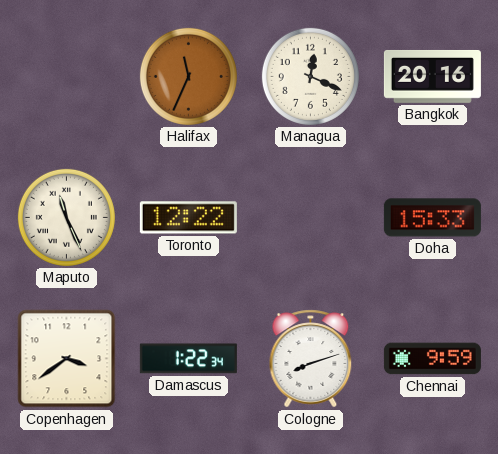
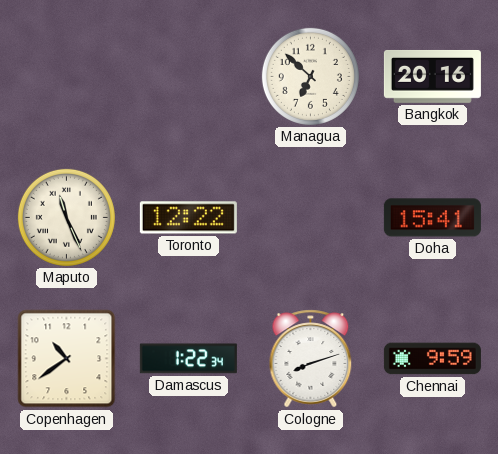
Halifax: 11:34 -> none (188, 76)
Managua: 12:19 -> 6:52 (310, 76)
Doha: 15:33 -> 15:41 (432, 218)
Copenhagen: 3:39 -> 10:39 (67, 359)
